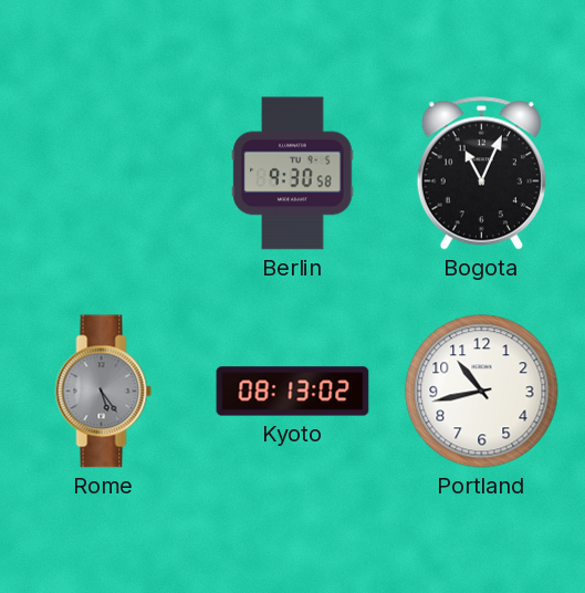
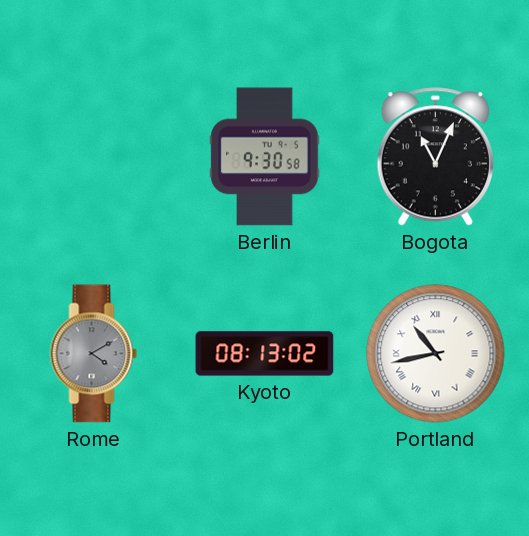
Rome: 5:24 -> 4:10 (94, 354)
Portland numerals: Arabic -> Roman (436, 354)
